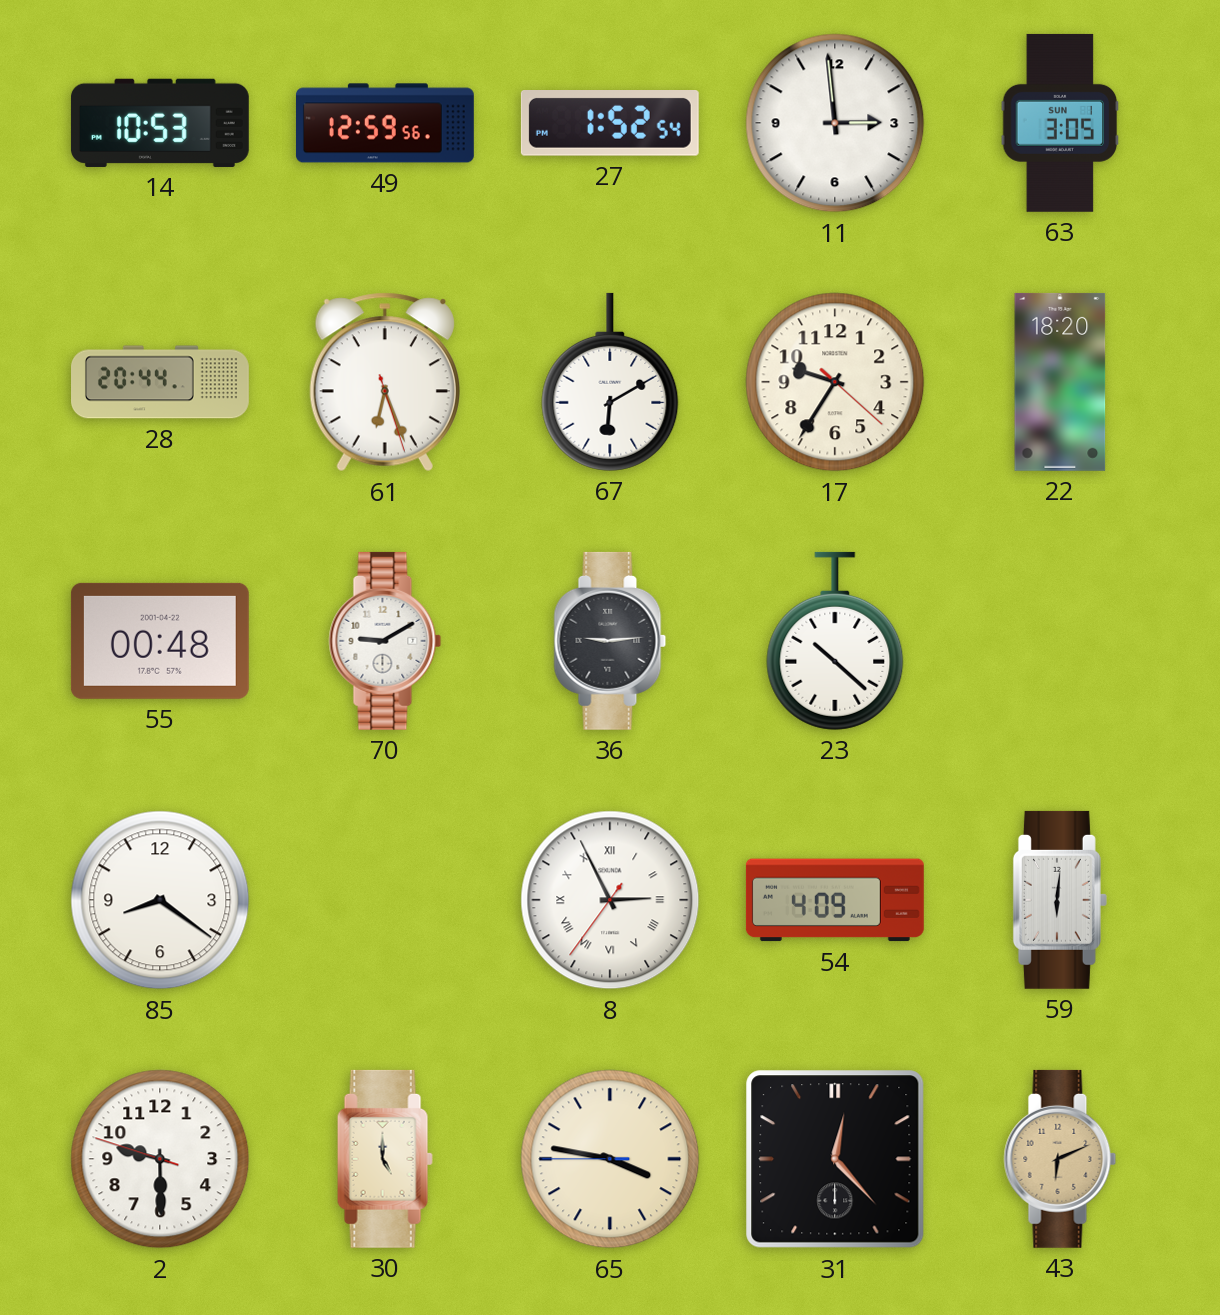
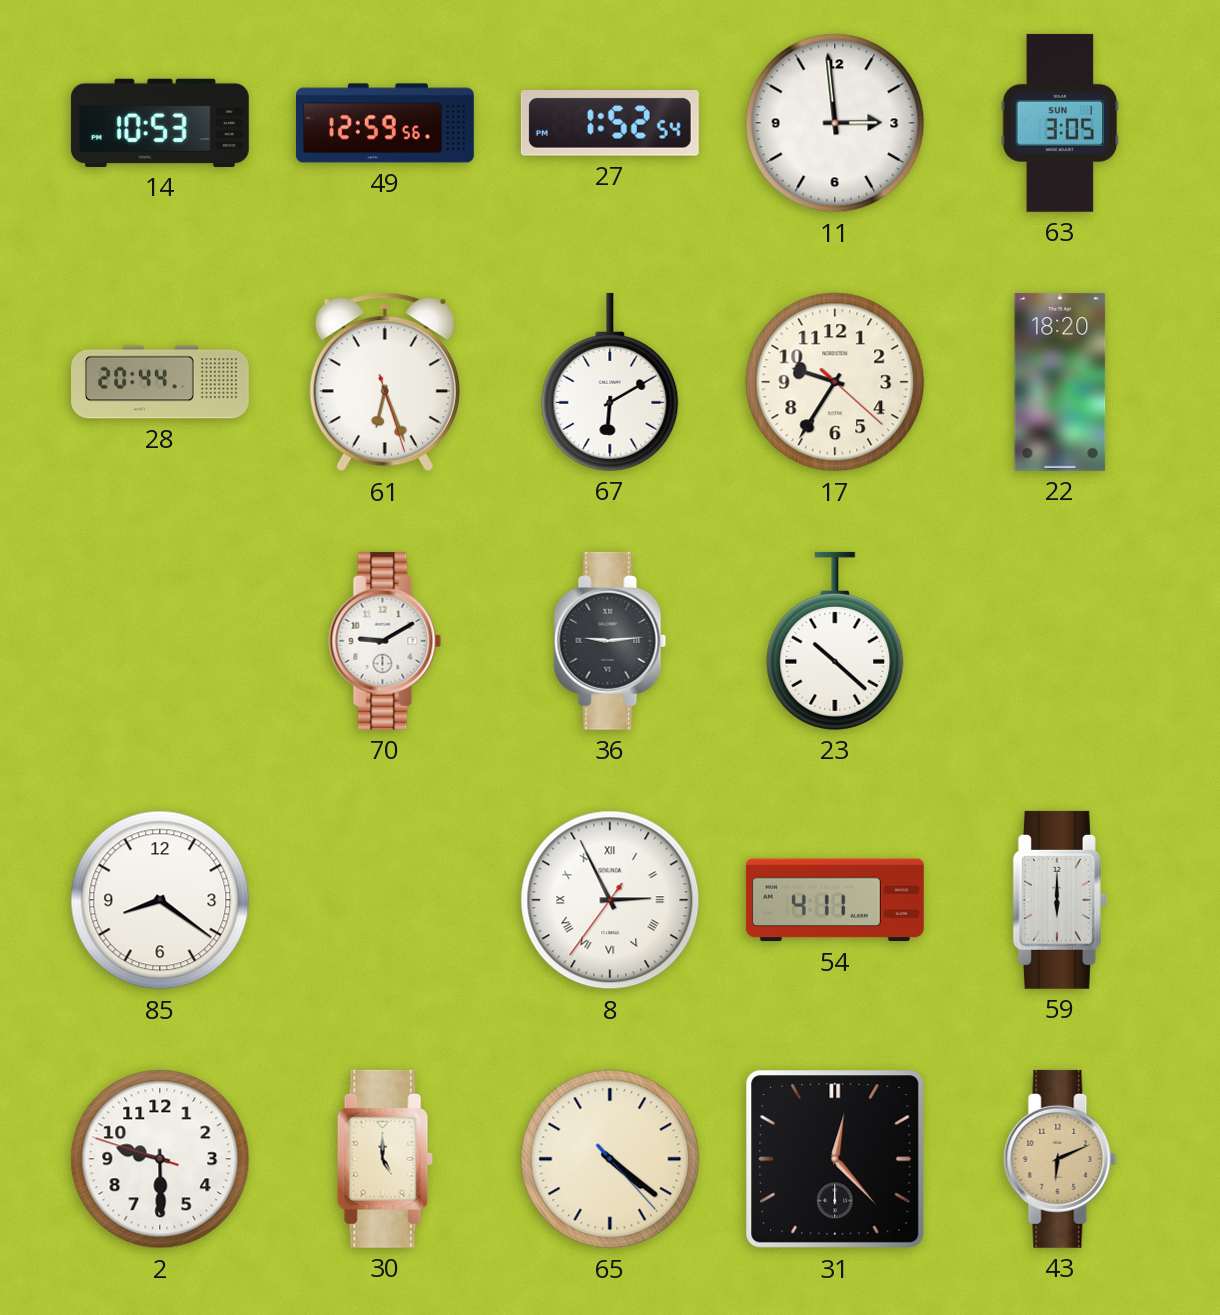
55: 00:48 -> none (160, 641)
54: 4:09 -> 4:11 (835, 900)
59: 6:01 -> 6:00 (1060, 900)
65: 3:46 -> 4:21 (610, 1159)
